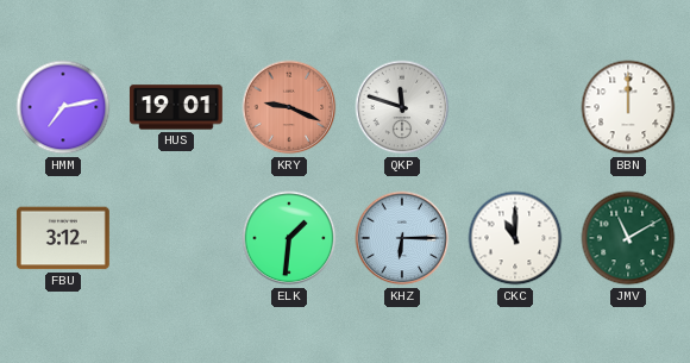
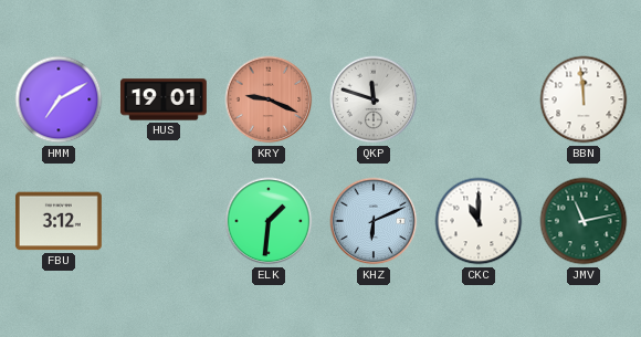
HMM: 7:13 -> 7:10 (59, 99)
BBN: 12:00 -> 11:59 (584, 99)
KHZ: 6:15 -> 6:11 (374, 221)
JMV: 11:10 -> 11:13 (584, 221)
